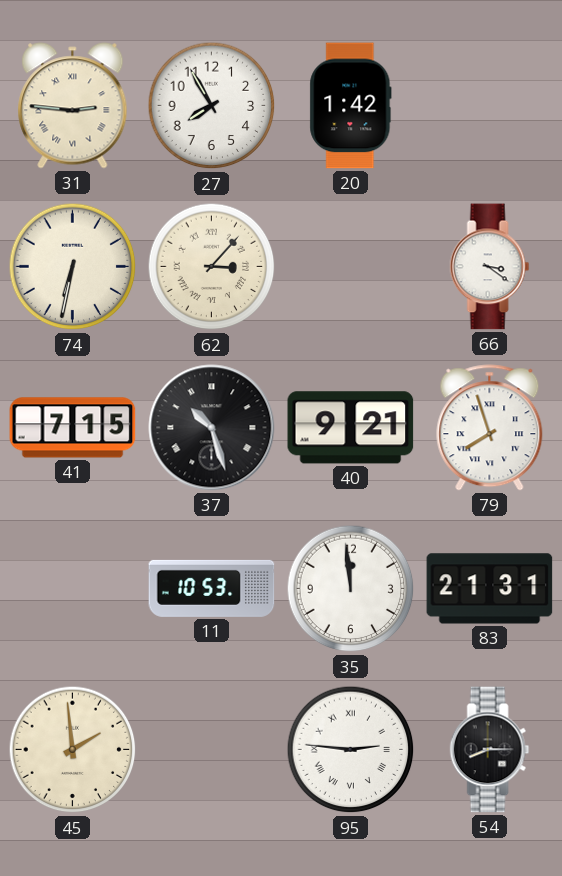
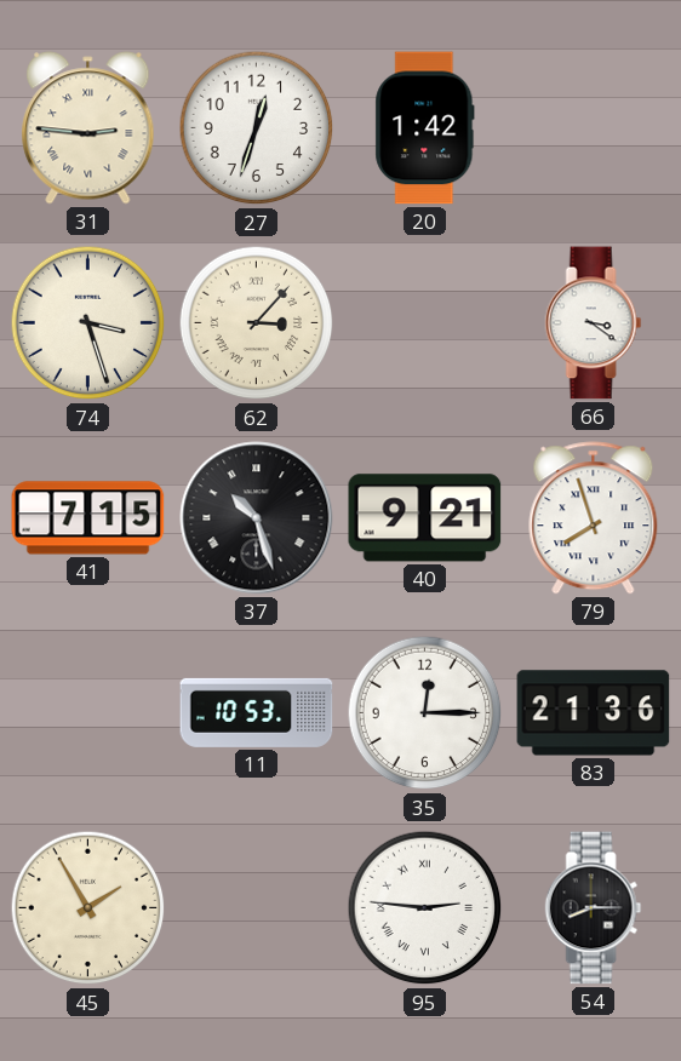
27: 7:55 -> 12:33 (257, 128)
74: 6:32 -> 3:27 (88, 323)
35: 11:59 -> 12:15 (425, 713)
83: 21:31 -> 21:36 (594, 713)
45: 1:59 -> 1:55 (88, 908)
